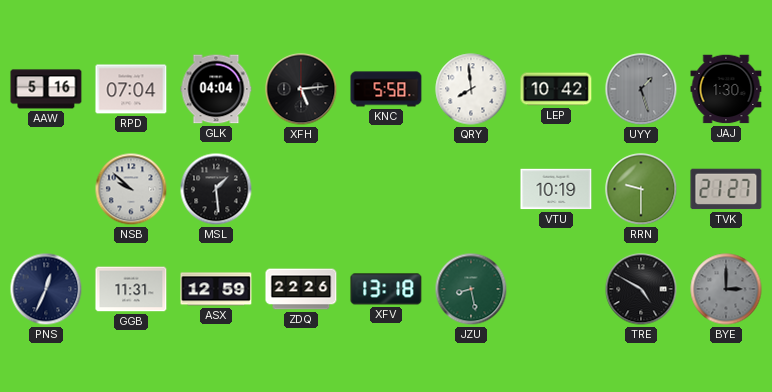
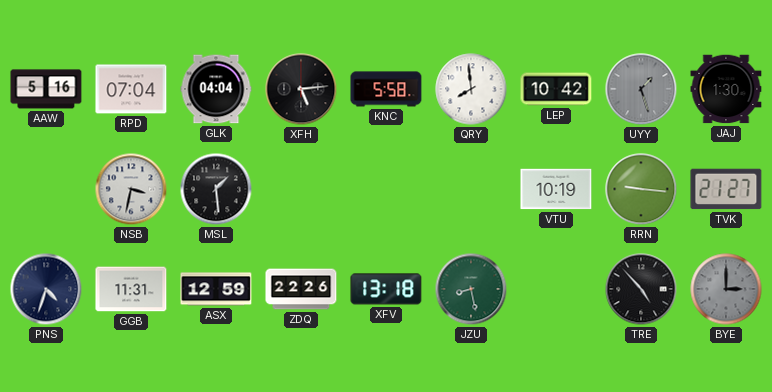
NSB: 9:52 -> 3:32 (131, 189)
RRN: 9:30 -> 9:16 (641, 189)
PNS: 12:34 -> 4:33 (46, 289)
TRE: 4:50 -> 4:53 (641, 289)
